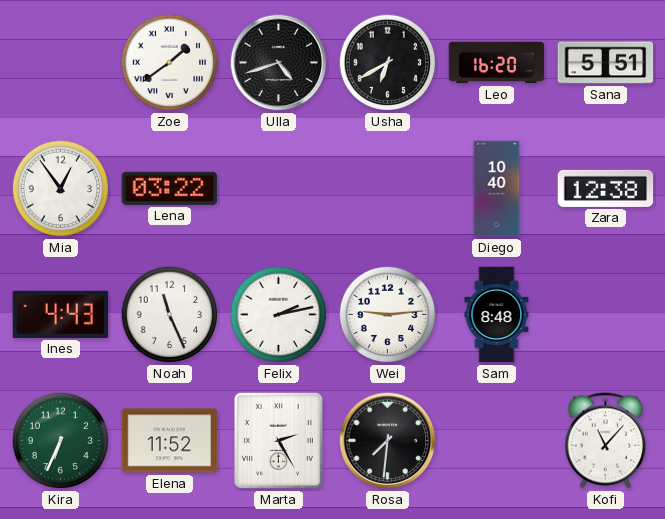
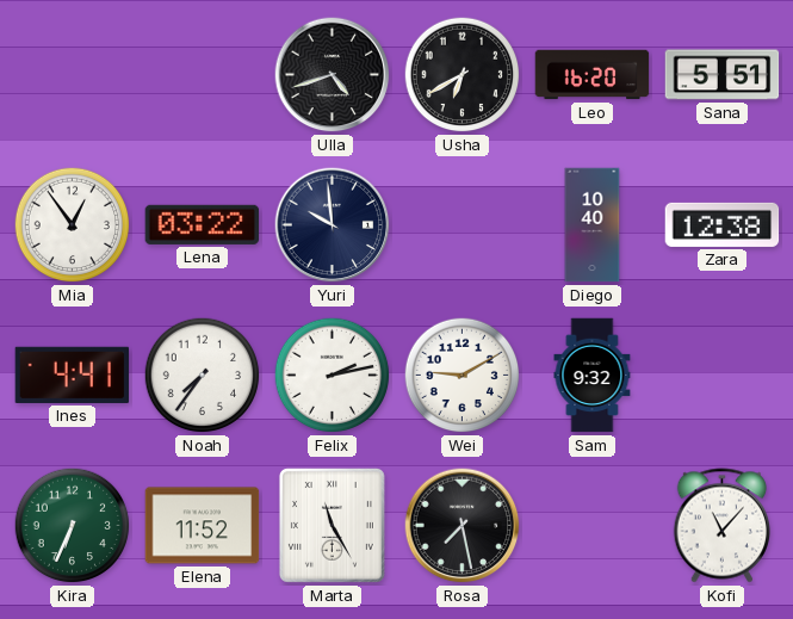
Zoe: 1:39 -> none (170, 63)
Yuri: none -> 9:59 (333, 225)
Ines: 4:43 -> 4:41 (73, 375)
Noah: 11:26 -> 7:36 (203, 376)
Wei: 9:14 -> 9:10 (463, 376)
Sam: 8:48 -> 9:32 (593, 376)
Marta: 2:25 -> 11:25 (332, 525)
Rosa: 7:31 -> 7:28 (463, 526)
